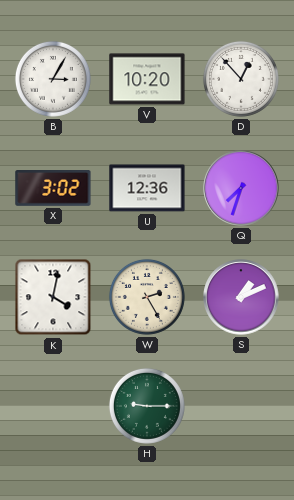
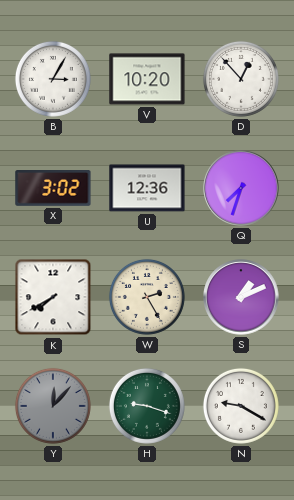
K: 4:02 -> 7:40 (53, 297)
Y: none -> 12:07 (53, 406)
H: 9:15 -> 9:18 (147, 406)
N: none -> 9:20 (241, 406)
